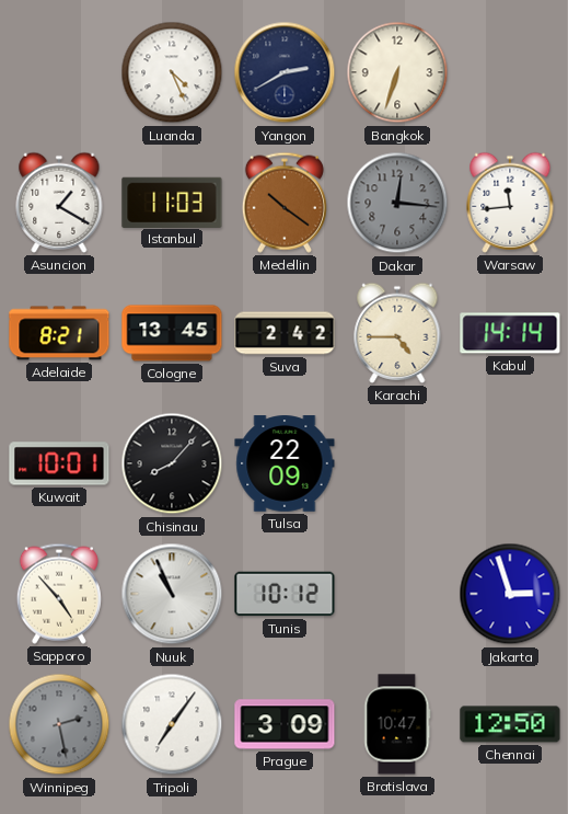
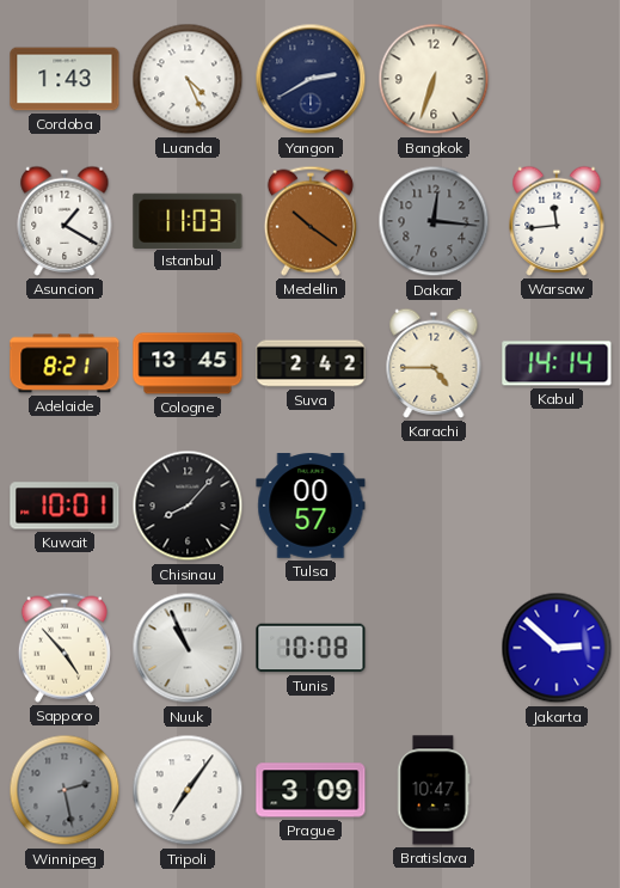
Cordoba: none -> 1:43 (65, 79)
Tulsa: 22:09 -> 00:57 (311, 506)
Tunis: 10:12 -> 10:08 (311, 648)
Jakarta: 2:57 -> 2:52 (557, 648)
Chennai: 12:50 -> none (510, 724)
